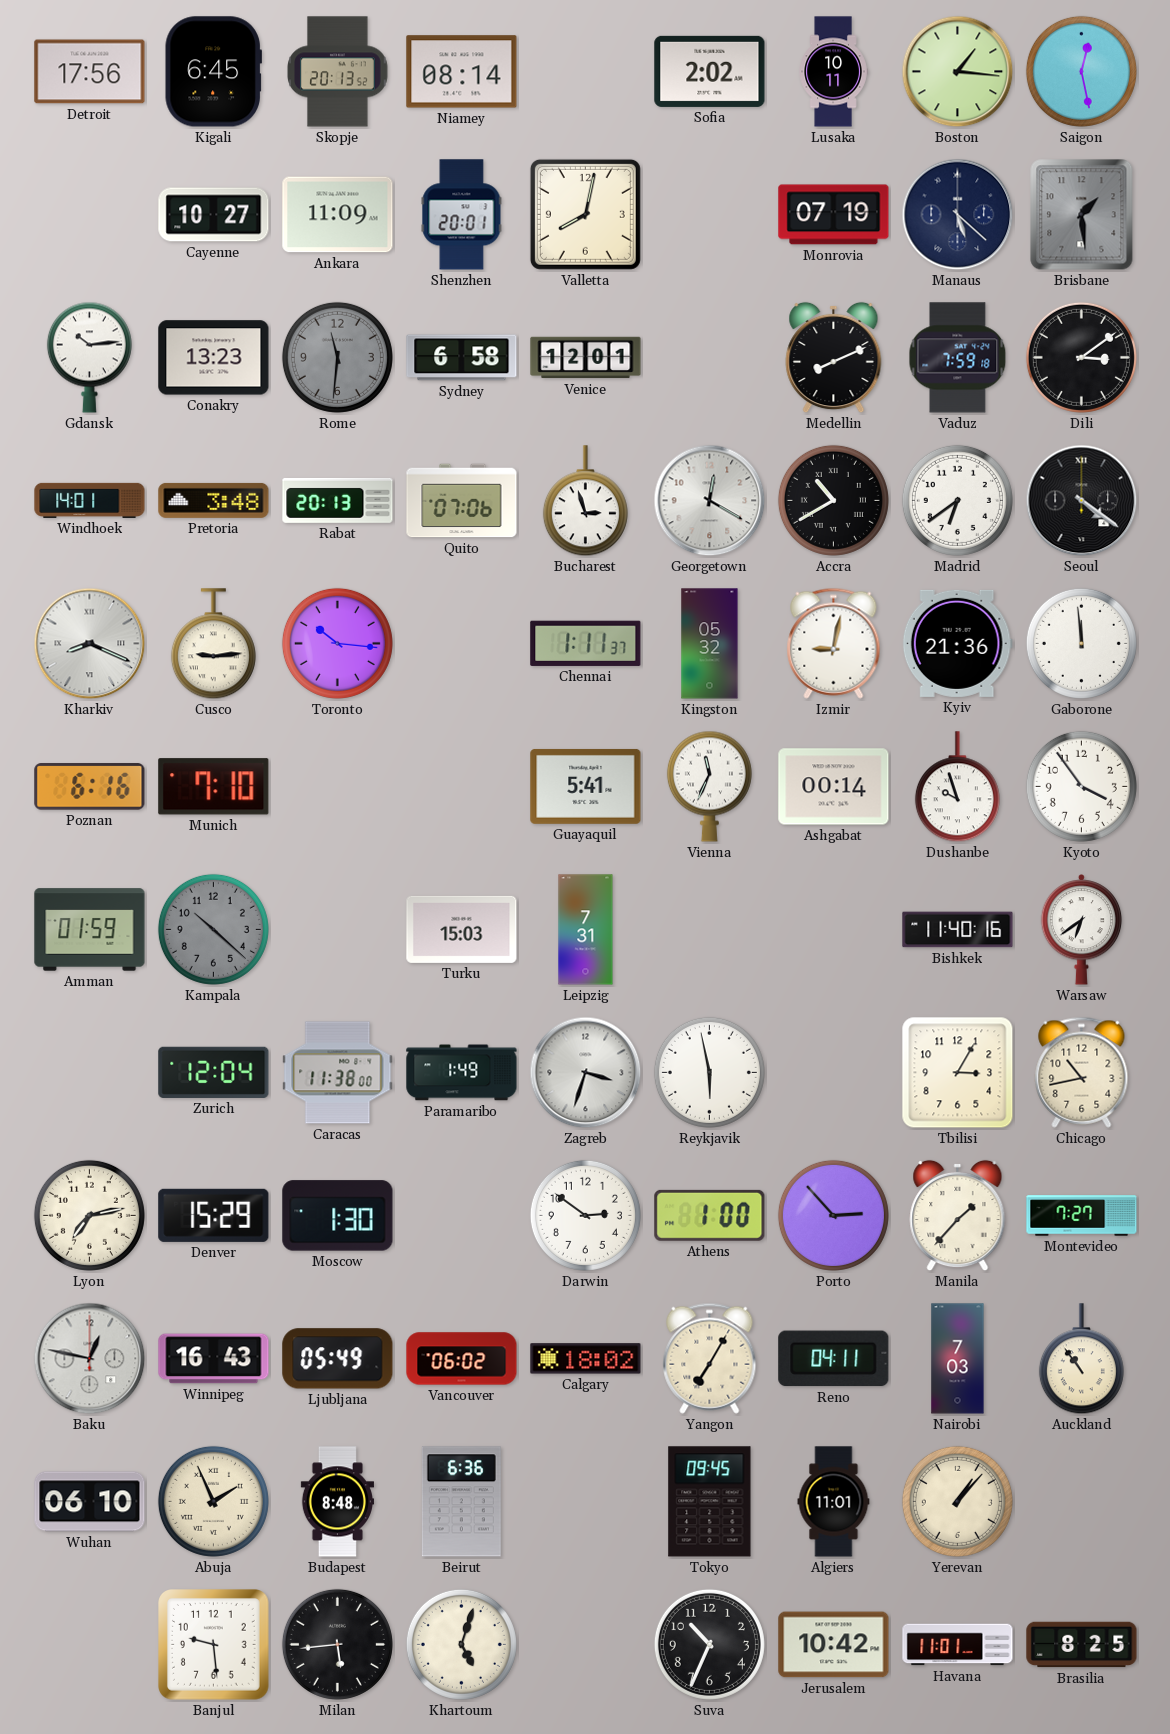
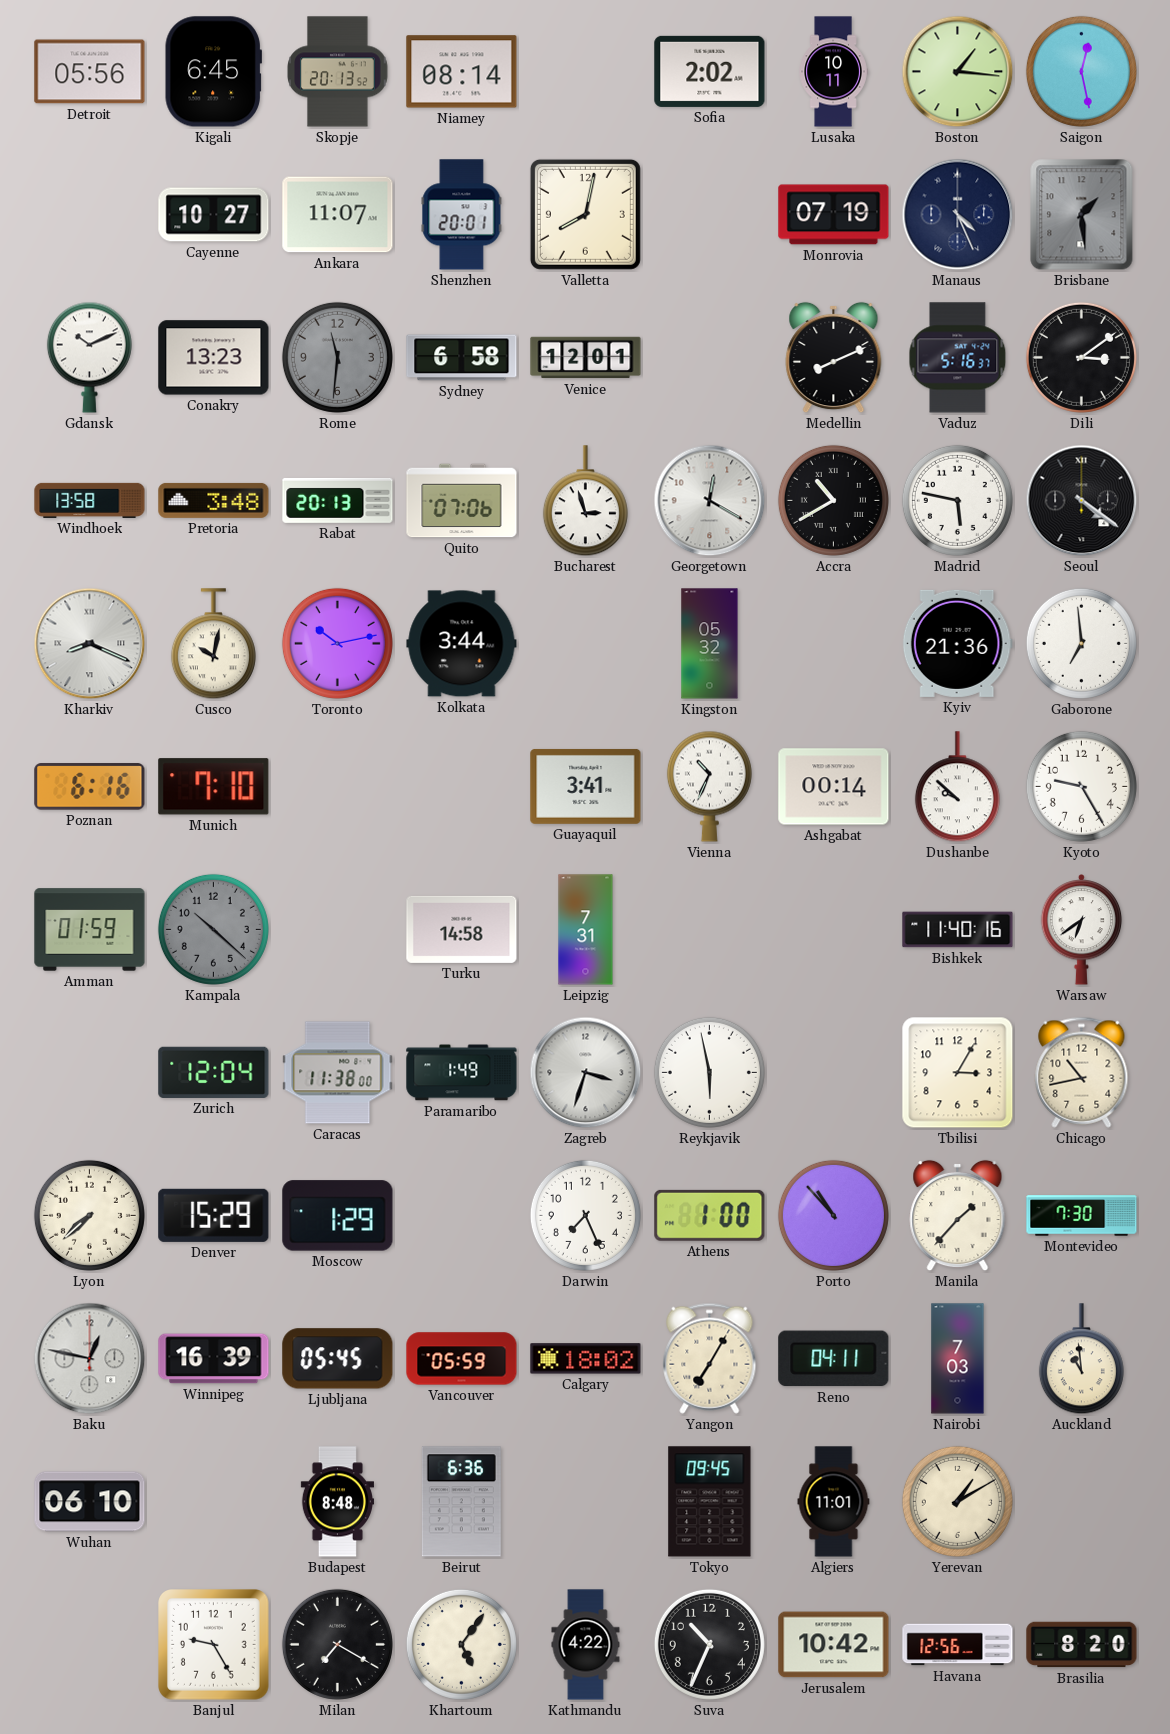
Detroit: 17:56 -> 05:56 (90, 72)
Ankara: 11:09 -> 11:07 (338, 215)
Manaus: 5:22 -> 4:26 (958, 215)
Gdansk: 10:14 -> 10:11 (89, 357)
Vaduz: 7:59 -> 5:16 (958, 358)
Windhoek: 14:01 -> 13:58 (90, 500)
Madrid: 6:39 -> 5:47 (957, 500)
Cusco: 9:14 -> 10:02 (213, 644)
Toronto: 10:16 -> 10:13 (337, 643)
Kolkata: none -> 3:44 (462, 644)
Chennai: 1:11 -> none (586, 643)
Izmir: 9:02 -> none (834, 643)
Gaborone: 11:59 -> 6:59 (1081, 643)
Guayaquil: 5:41 -> 3:41 (586, 786)
Vienna: 11:34 -> 10:34 (709, 786)
Dushanbe: 9:57 -> 9:52 (957, 787)
Kyoto: 3:54 -> 9:25 (1081, 786)
Turku: 15:03 -> 14:58 (462, 929)
Lyon: 7:13 -> 7:38 (89, 1215)
Moscow: 1:30 -> 1:29 (338, 1216)
Darwin: 2:51 -> 7:26 (585, 1215)
Porto: 2:53 -> 10:53 (833, 1215)
Montevideo: 7:27 -> 7:30 (1082, 1216)
Winnipeg: 16:43 -> 16:39 (214, 1359)
Ljubljana: 05:49 -> 05:45 (338, 1359)
Vancouver: 06:02 -> 05:59 (462, 1359)
Auckland: 10:54 -> 10:59 (1081, 1359)
Abuja: 1:56 -> none (213, 1501)
Yerevan: 1:07 -> 1:10 (957, 1501)
Banjul: 9:29 -> 9:25 (214, 1645)
Milan: 5:44 -> 7:20 (337, 1644)
Khartoum: 5:03 -> 5:06 (461, 1644)
Kathmandu: none -> 4:22 (586, 1645)
Havana: 11:01 -> 12:56 (958, 1645)
Brasilia: 8:25 -> 8:20 (1082, 1645)
